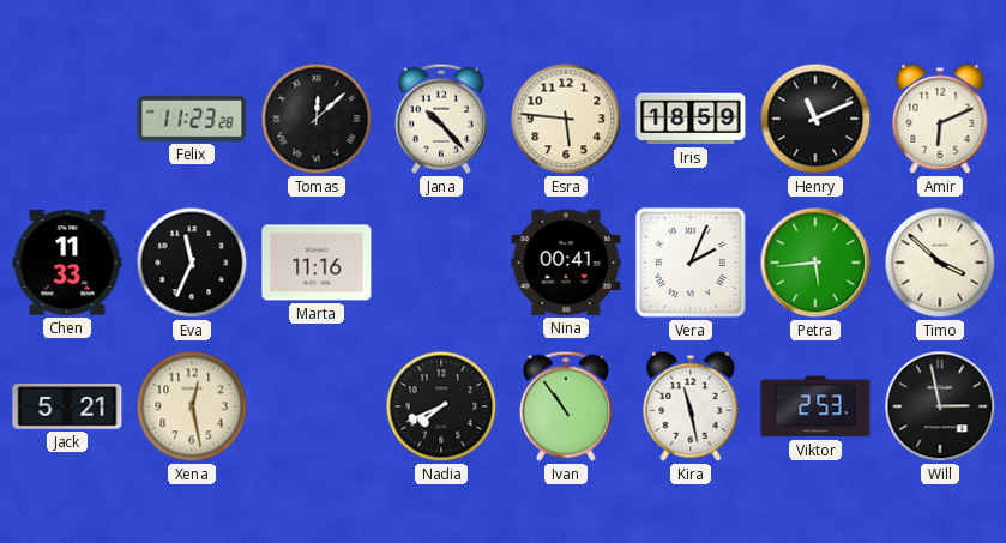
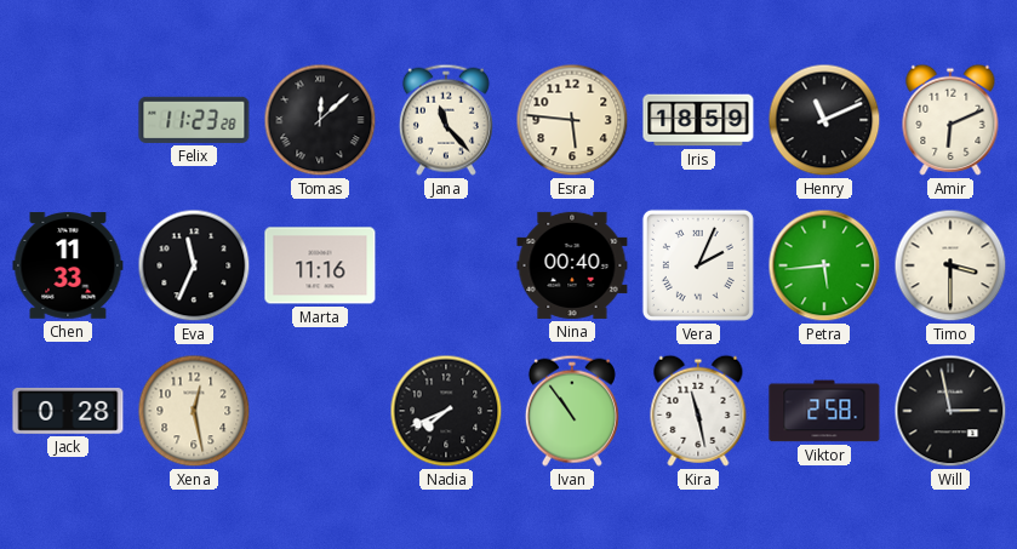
Jana: 10:23 -> 11:23 (446, 120)
Nina: 00:41 -> 00:40 (572, 265)
Timo: 3:52 -> 3:30 (950, 265)
Jack: 5:21 -> 0:28 (68, 411)
Viktor: 2:53 -> 2:58 (824, 411)
